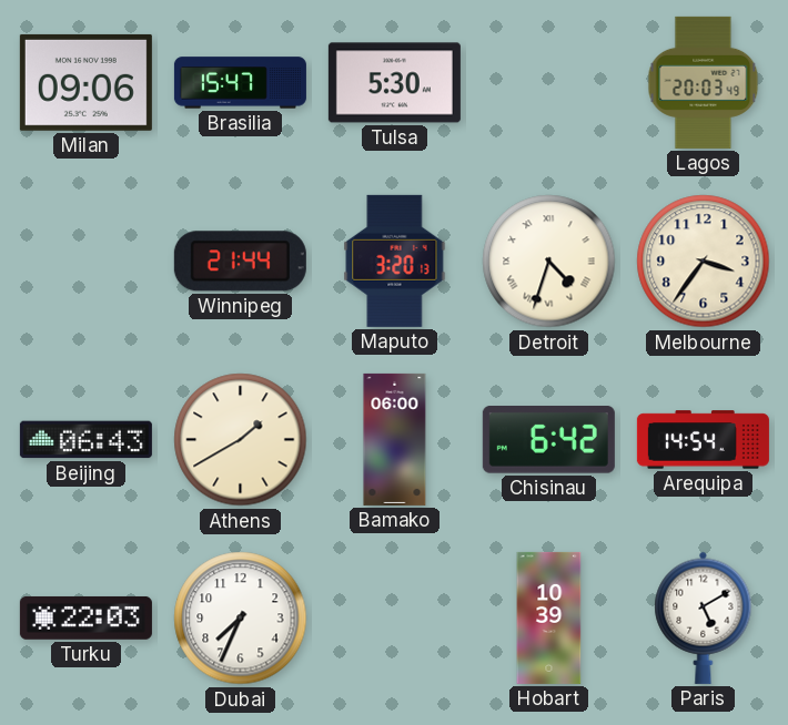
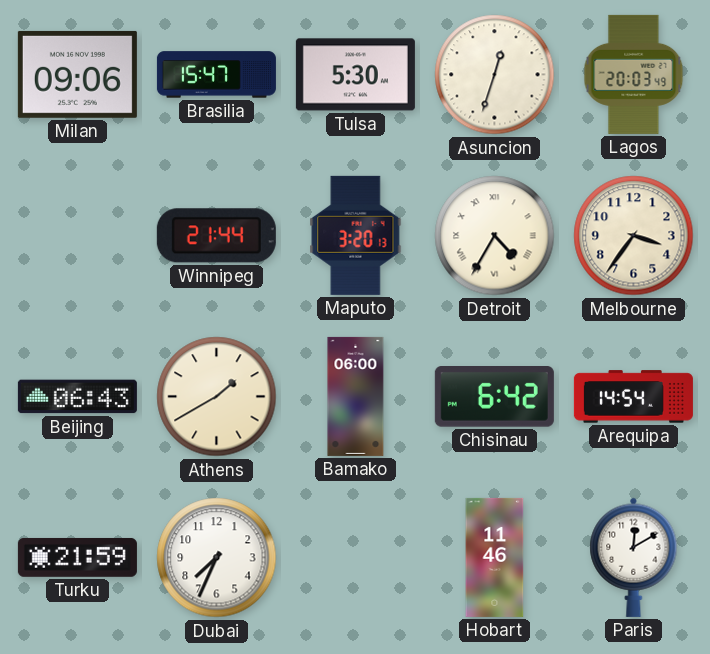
Asuncion: none -> 12:33 (495, 75)
Detroit: 4:33 -> 4:35 (495, 236)
Turku: 22:03 -> 21:59 (77, 557)
Hobart: 10:39 -> 11:46 (495, 557)
Paris: 5:10 -> 12:10 (634, 557)
